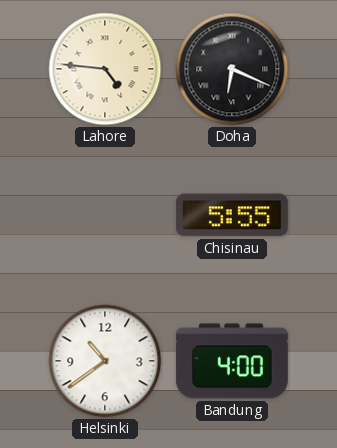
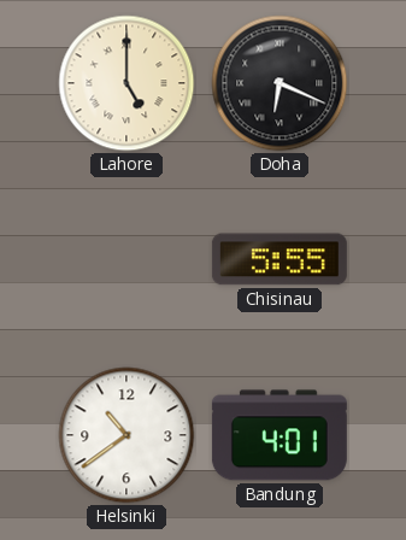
Lahore: 4:46 -> 5:00 (126, 83)
Bandung: 4:00 -> 4:01 (280, 435)
